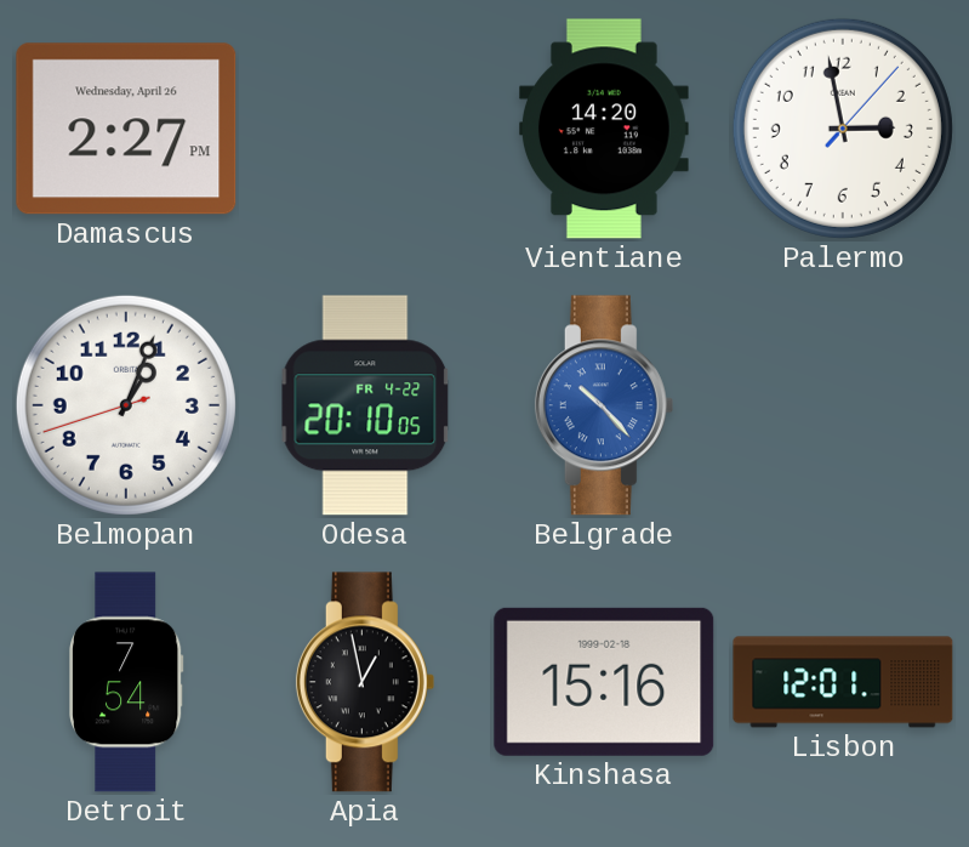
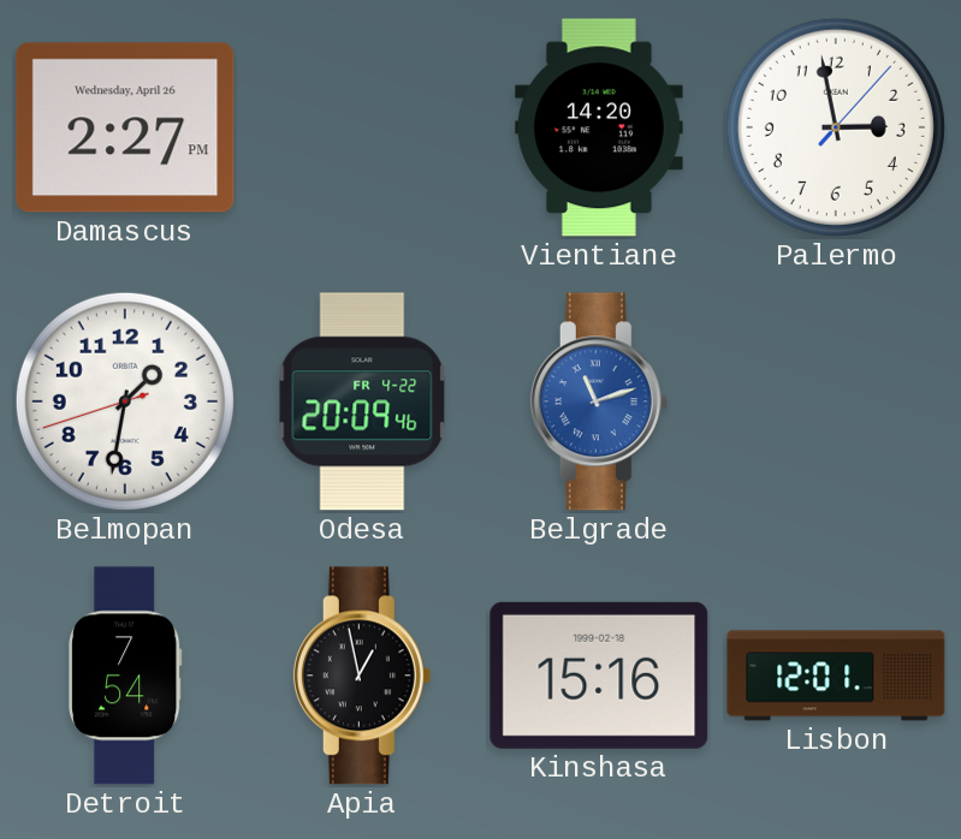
Belmopan: 1:03 -> 1:31 (125, 401)
Odesa: 20:10 -> 20:09 (362, 401)
Belgrade: 10:23 -> 11:12 (599, 401)
